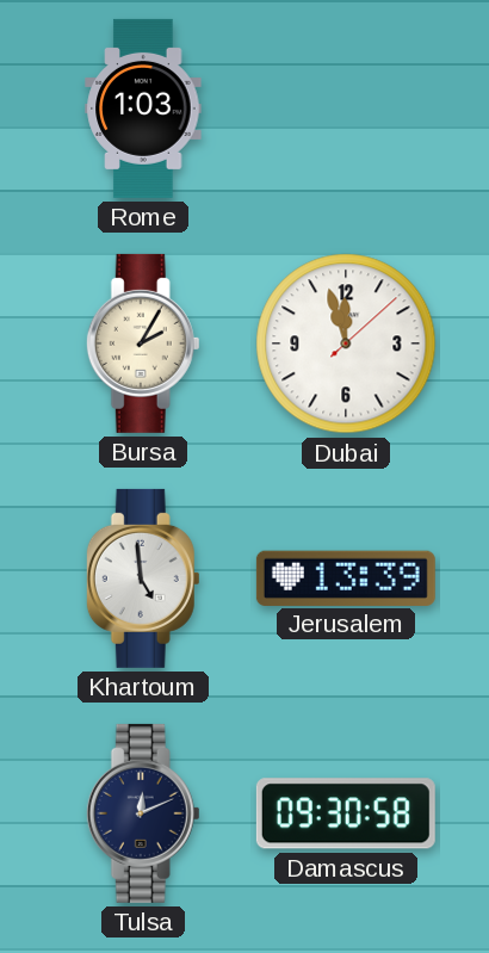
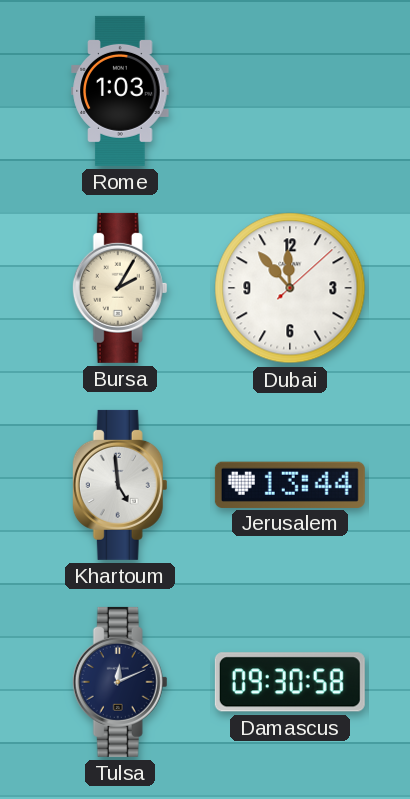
Dubai: 11:57 -> 11:53 (290, 288)
Jerusalem: 13:39 -> 13:44 (290, 484)
